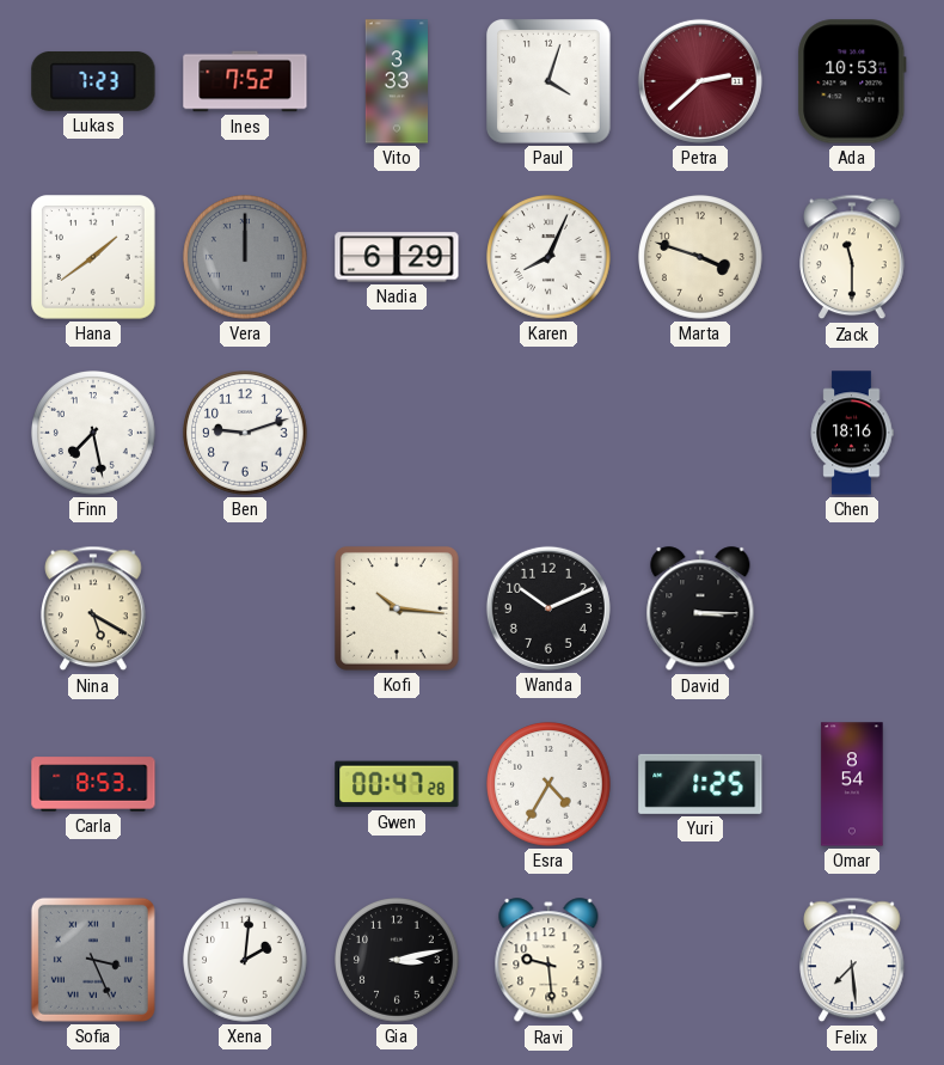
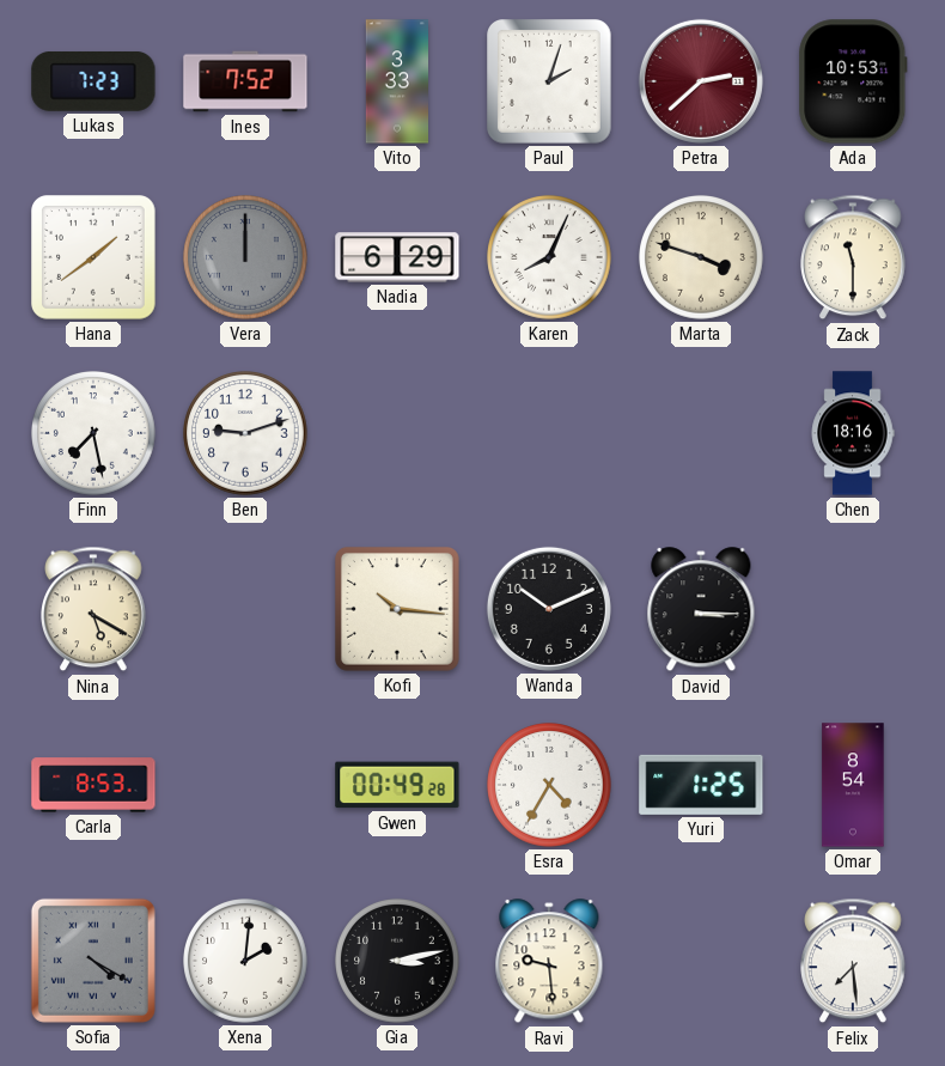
Paul: 4:03 -> 2:03 (550, 83)
Gwen: 00:47 -> 00:49 (397, 785)
Sofia: 3:26 -> 4:20 (93, 961)
